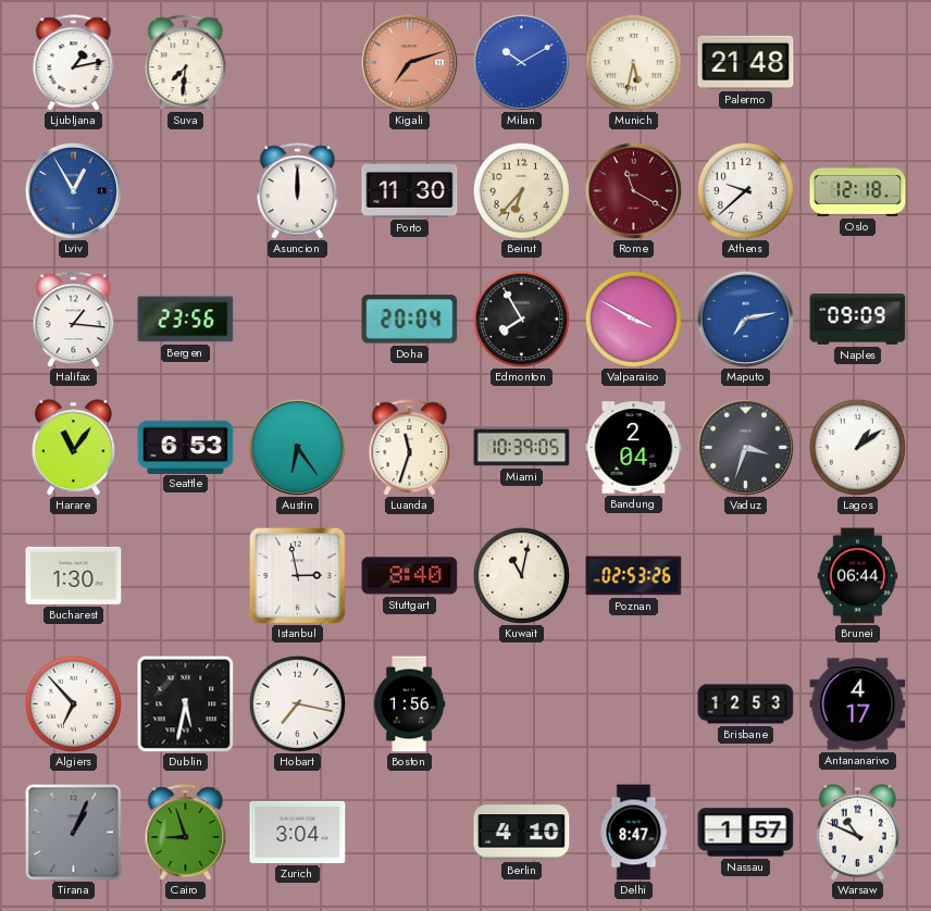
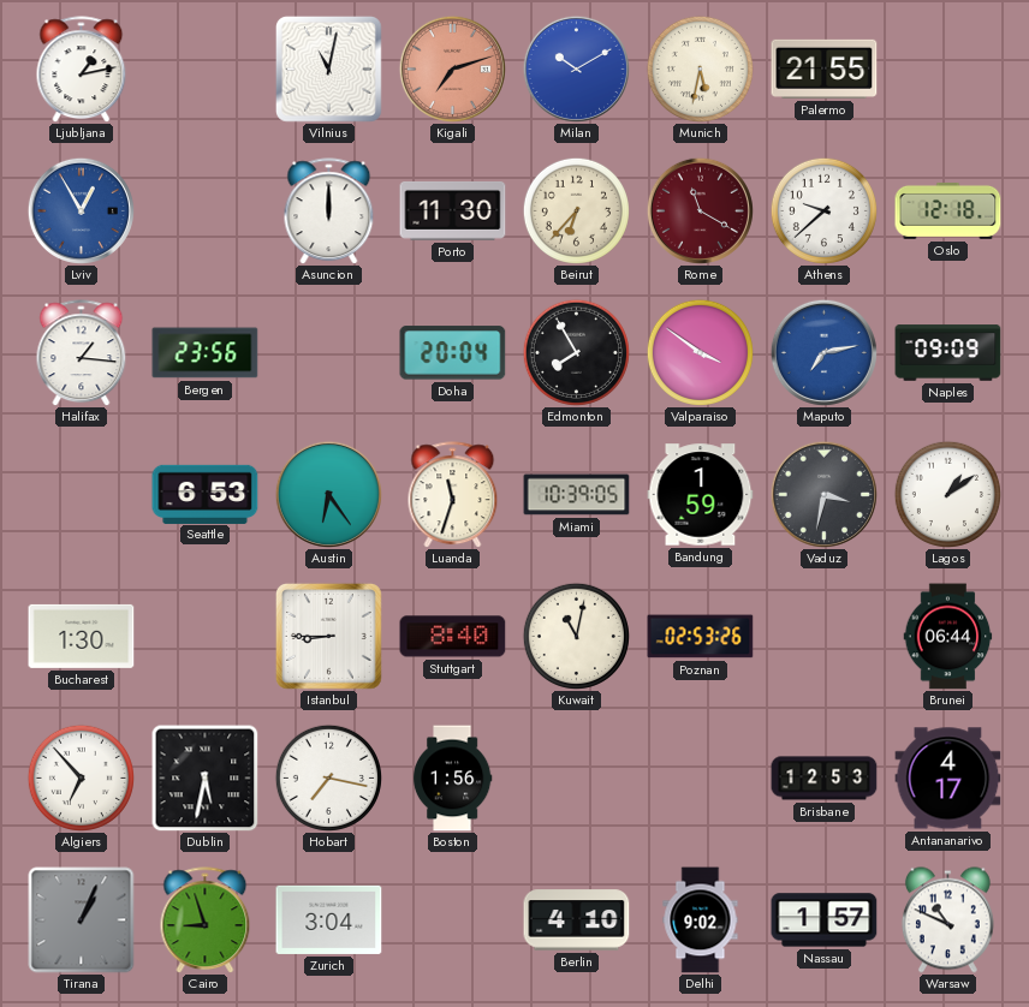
Suva: 7:31 -> none (186, 63)
Vilnius: none -> 11:02 (328, 68)
Palermo: 21:48 -> 21:55 (825, 68)
Valparaiso: 3:50 -> 3:51 (700, 352)
Harare: 11:06 -> none (73, 448)
Bandung: 2:04 -> 1:59 (701, 495)
Vaduz: 3:33 -> 3:32 (823, 494)
Istanbul: 2:58 -> 8:45 (328, 636)
Delhi: 8:47 -> 9:02 (701, 920)
